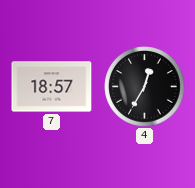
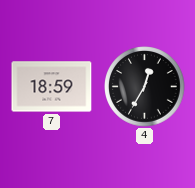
7: 18:57 -> 18:59 (52, 87)
